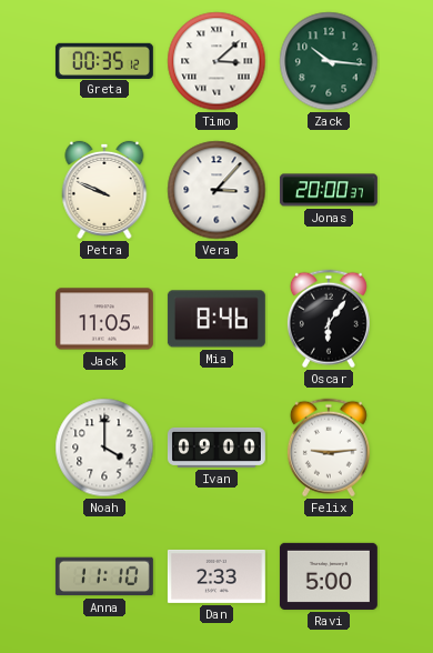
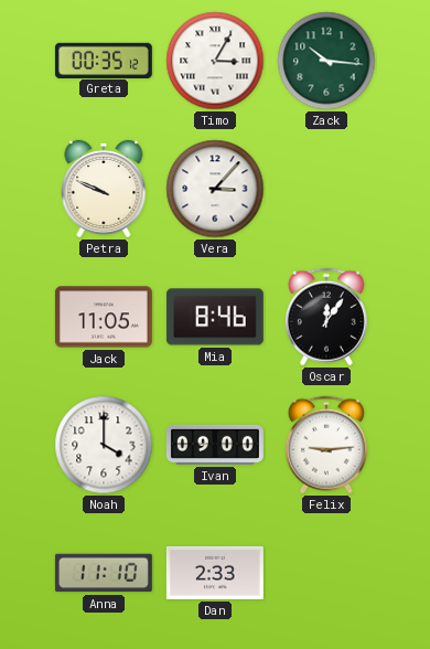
Timo: 3:08 -> 3:05 (215, 61)
Jonas: 20:00 -> none (329, 190)
Oscar: 6:06 -> 12:06 (326, 317)
Ravi: 5:00 -> none (329, 576)
